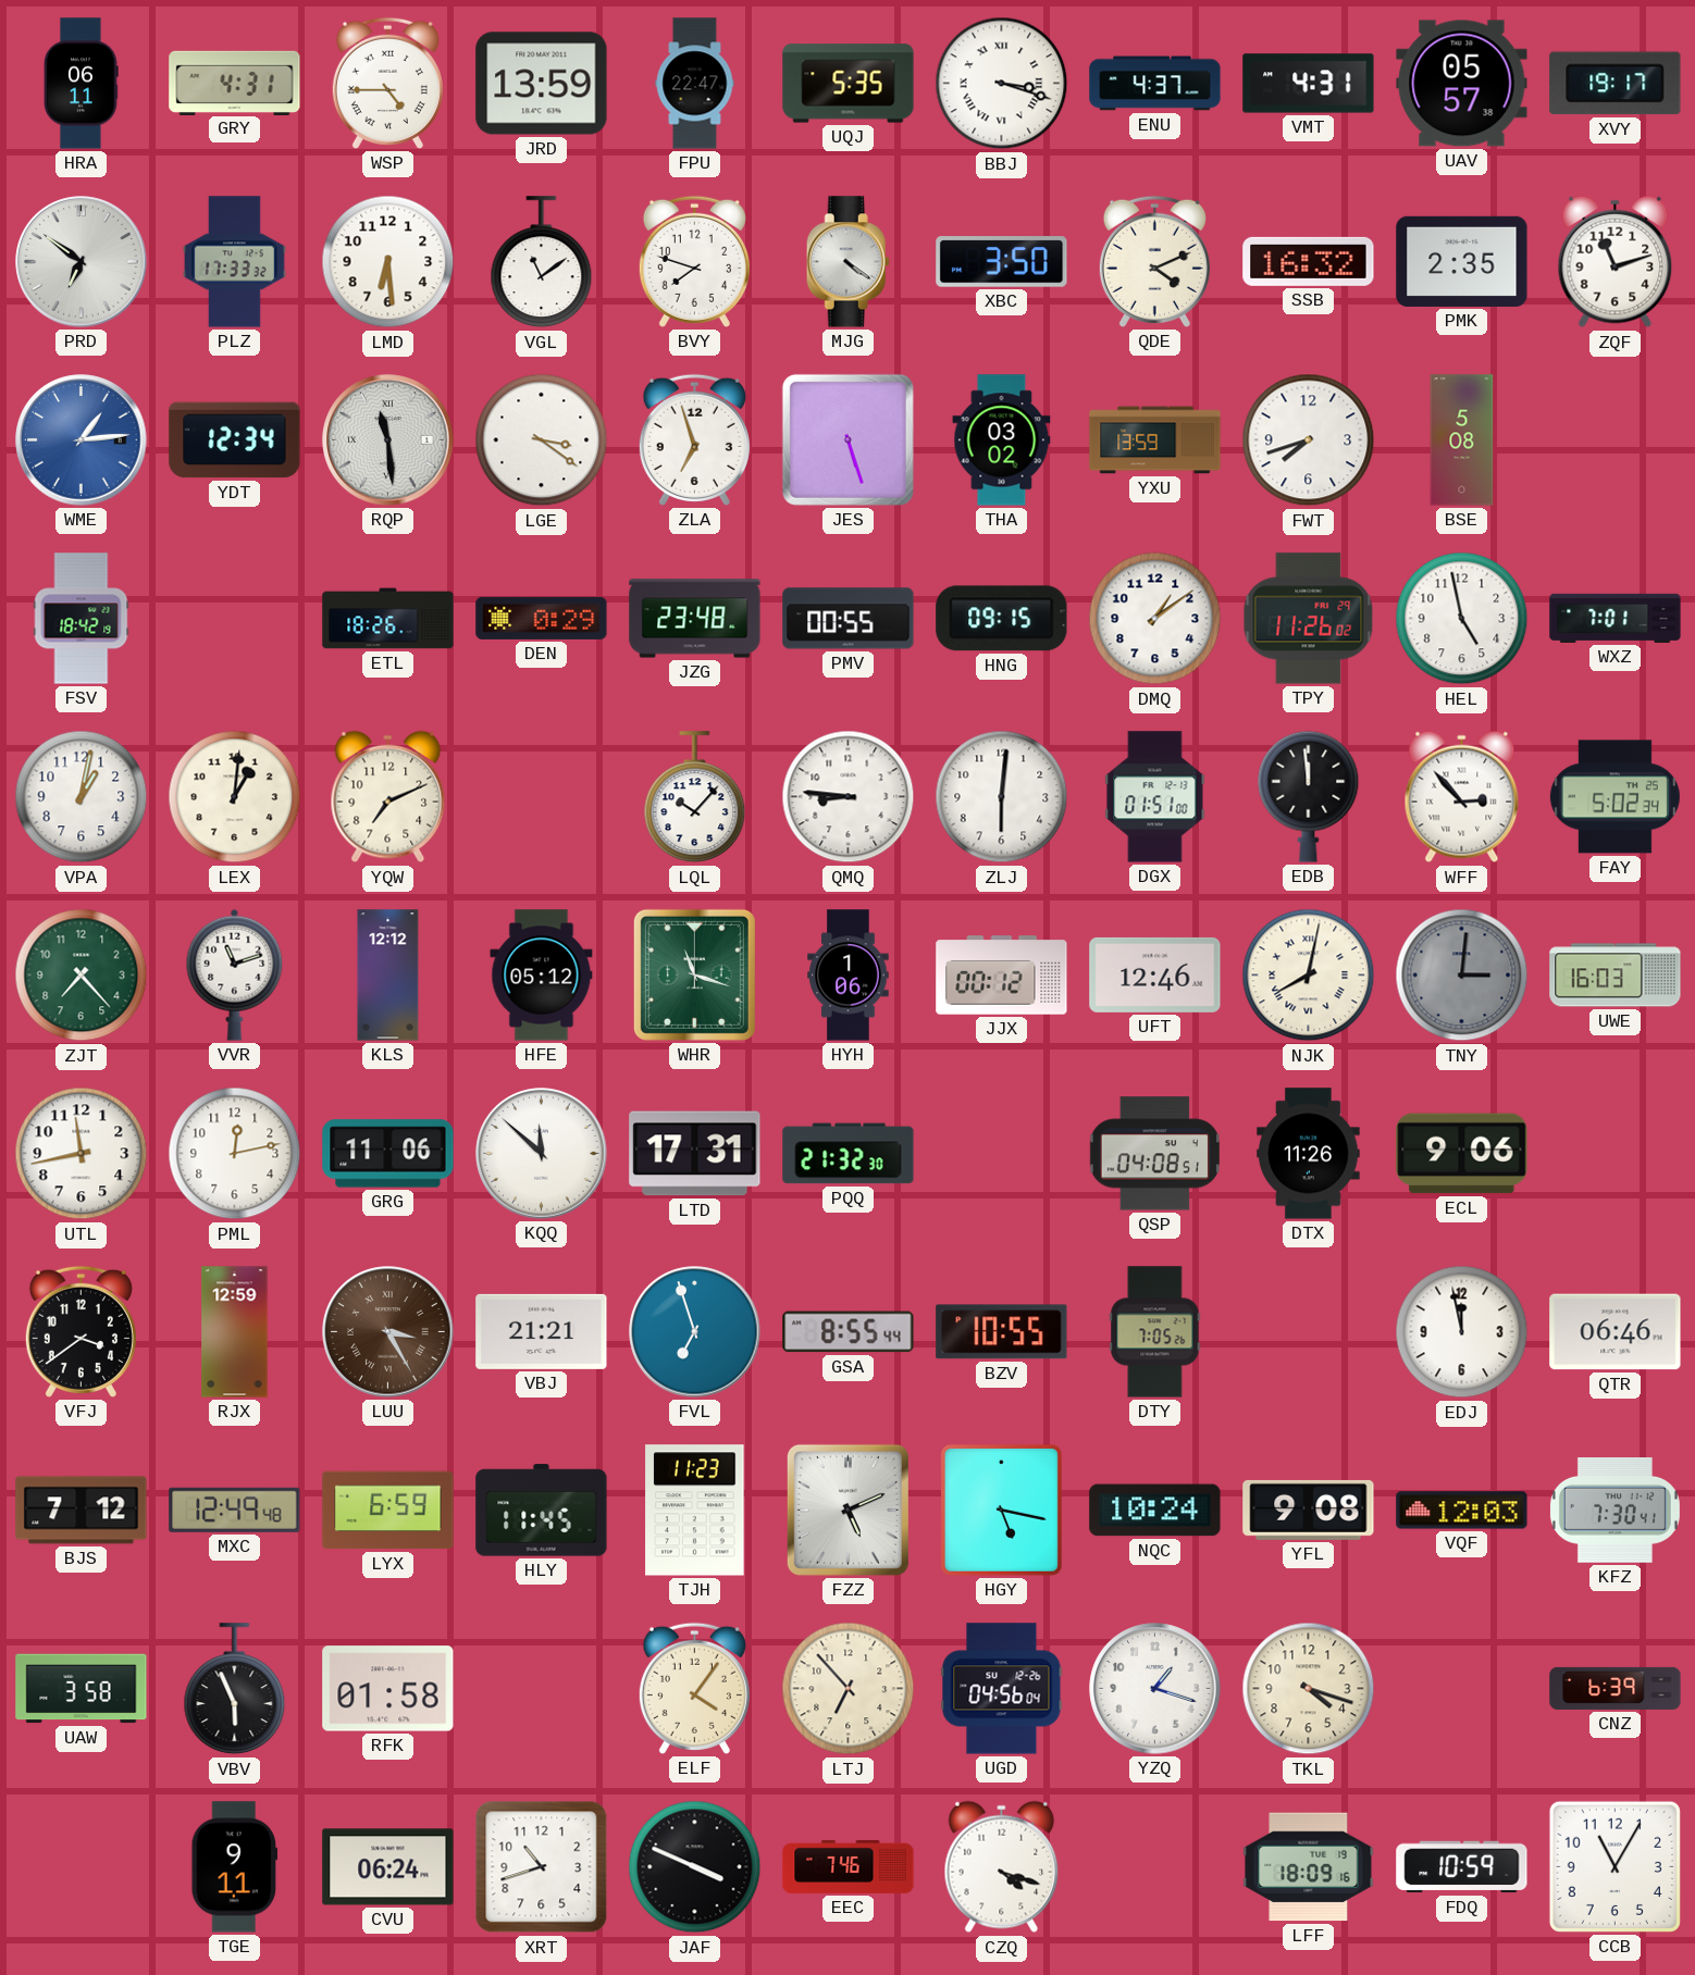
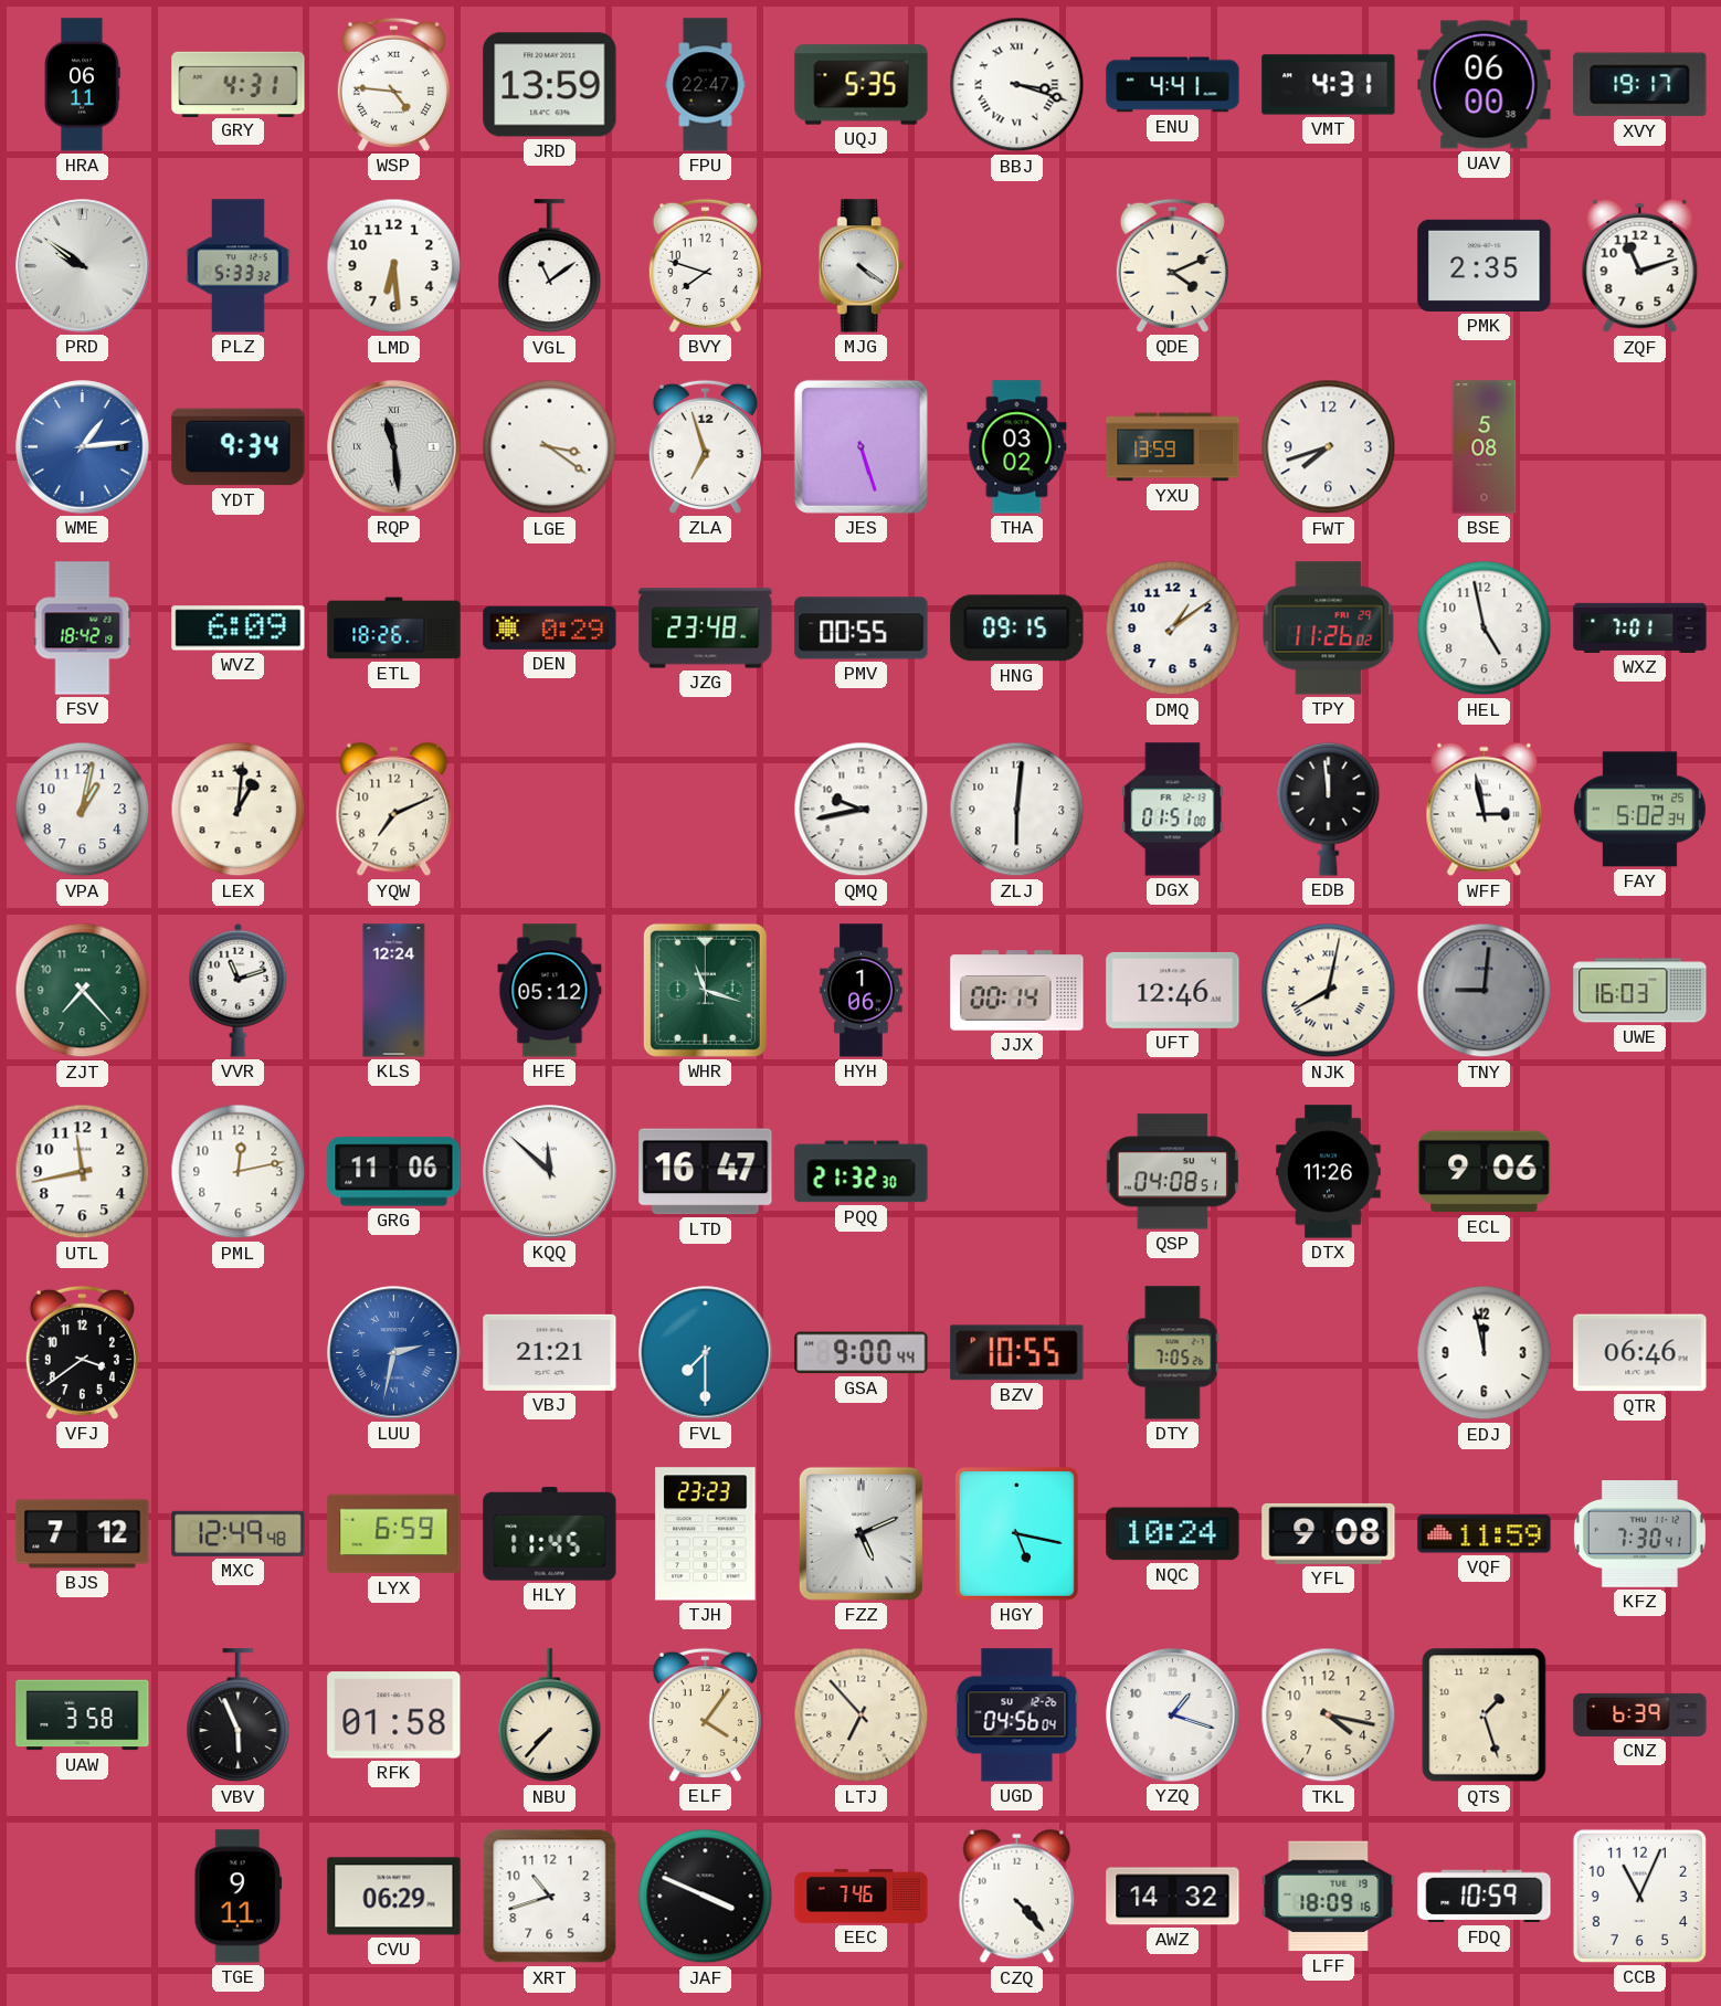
WSP: 4:45 -> 4:46 (393, 84)
ENU: 4:37 -> 4:41 (1173, 85)
UAV: 05:57 -> 06:00 (1485, 85)
PRD: 6:51 -> 9:51 (83, 266)
PLZ: 17:33 -> 5:33 (239, 266)
XBC: 3:50 -> none (1002, 262)
SSB: 16:32 -> none (1309, 261)
YDT: 12:34 -> 9:34 (239, 447)
WVZ: none -> 6:09 (239, 629)
LQL: 10:07 -> none (695, 797)
QMQ: 8:46 -> 9:43 (862, 810)
WFF: 2:53 -> 2:58 (1485, 810)
KLS: 12:12 -> 12:24 (394, 991)
JJX: 00:12 -> 00:14 (1017, 991)
TNY: 3:01 -> 9:01 (1485, 991)
LTD: 17:31 -> 16:47 (706, 1172)
RJX: 12:59 -> none (235, 1332)
LUU: 3:25 -> 2:32 (394, 1353)
LUU dial: brown -> blue (394, 1353)
FVL: 6:57 -> 7:30 (706, 1353)
GSA: 8:55 -> 9:00 (862, 1353)
TJH: 11:23 -> 23:23 (706, 1534)
VQF: 12:03 -> 11:59 (1485, 1534)
NBU: none -> 7:37 (550, 1715)
TKL: 4:18 -> 4:17 (1329, 1715)
QTS: none -> 1:27 (1485, 1715)
CVU: 06:24 -> 06:29 (394, 1897)
CZQ: 4:18 -> 4:23 (1017, 1897)
AWZ: none -> 14:32 (1173, 1897)
CCB: 11:05 -> 11:04 (1639, 1896)
